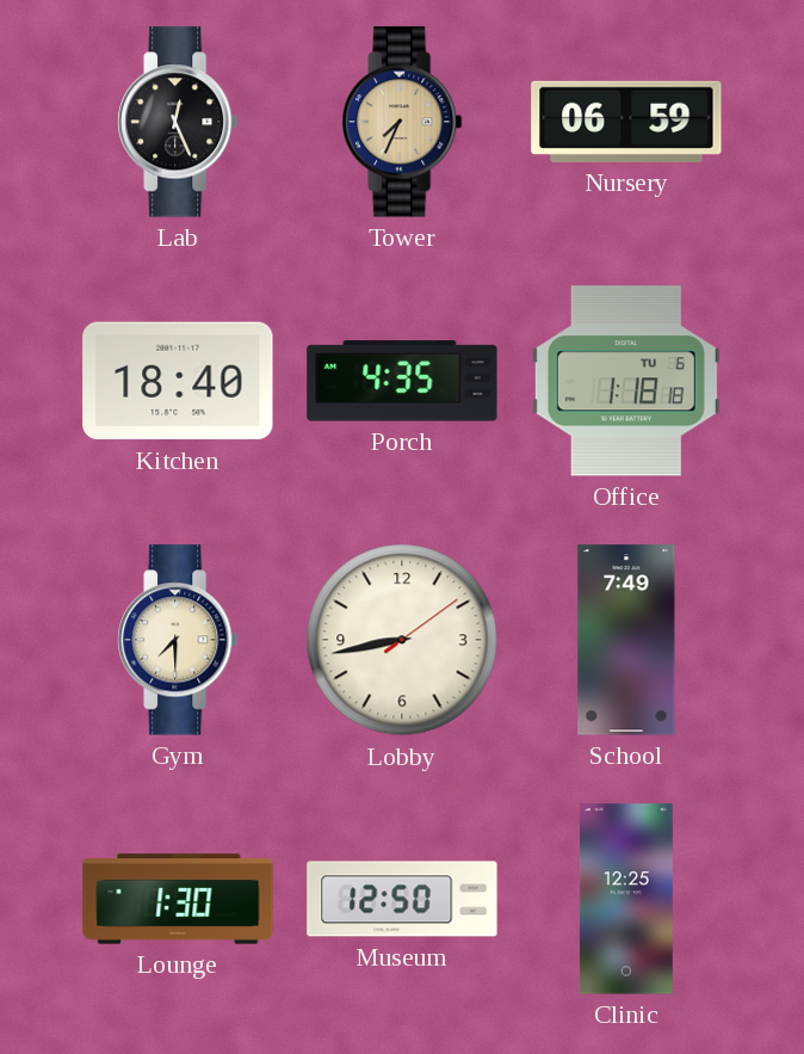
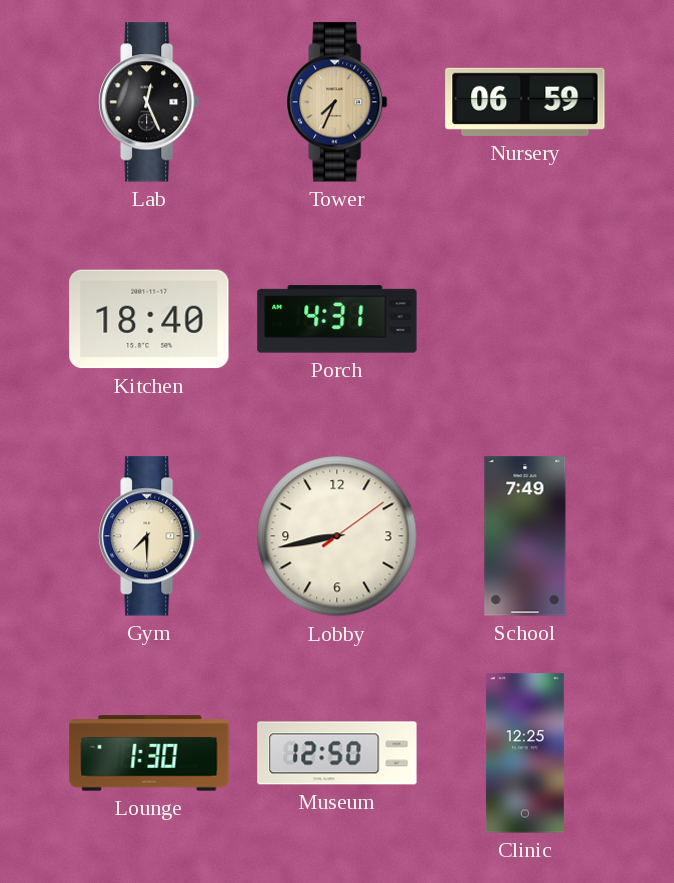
Porch: 4:35 -> 4:31 (337, 319)
Office: 1:18 -> none (626, 381)
